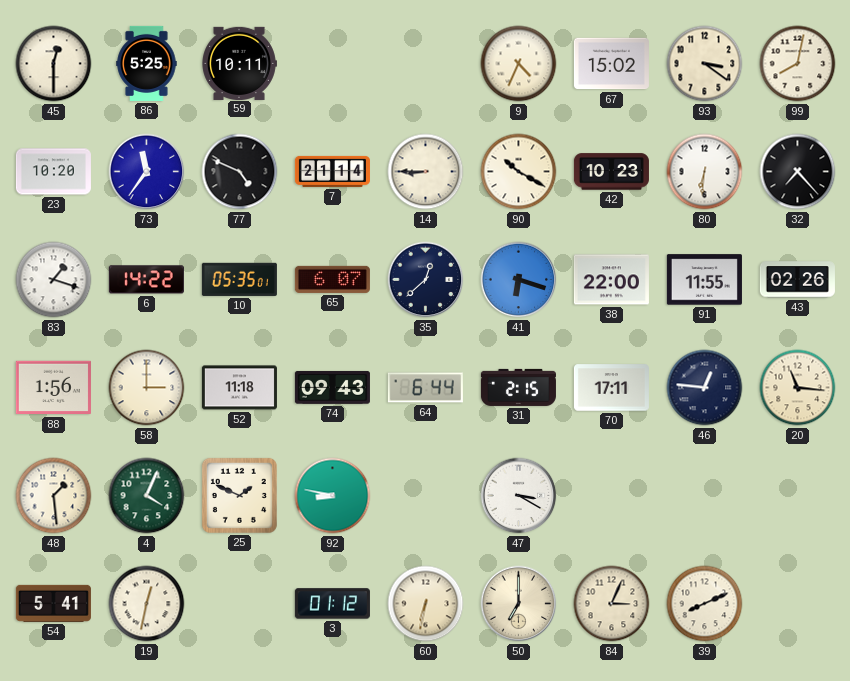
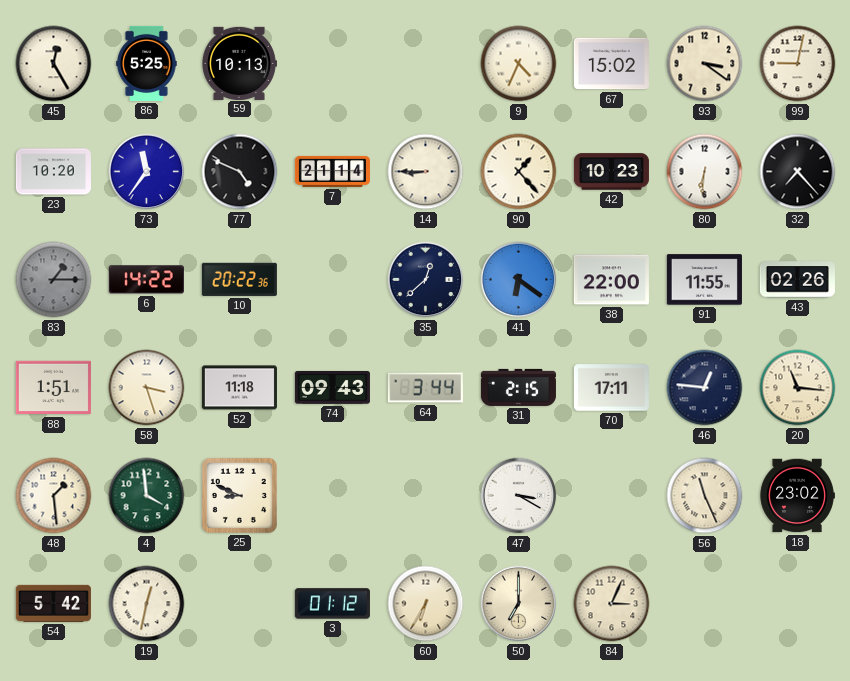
45: 12:30 -> 12:25 (54, 64)
59: 10:11 -> 10:13 (239, 63)
99: 8:02 -> 9:02 (798, 64)
90: 10:20 -> 1:23 (519, 172)
83: 1:18 -> 1:15 (54, 280)
83 dial: white -> grey (54, 280)
10: 05:35 -> 20:22 (239, 279)
65: 6:07 -> none (332, 279)
41: 6:18 -> 6:21 (519, 280)
88: 1:56 -> 1:51 (53, 388)
58: 3:00 -> 3:27 (147, 388)
64: 6:44 -> 3:44 (425, 388)
4: 4:04 -> 3:59 (147, 496)
25: 1:49 -> 8:49 (239, 495)
92: 8:47 -> none (333, 496)
56: none -> 11:26 (705, 496)
18: none -> 23:02 (797, 496)
54: 5:41 -> 5:42 (53, 603)
60: 6:32 -> 6:35 (426, 604)
39: 8:11 -> none (705, 604)
